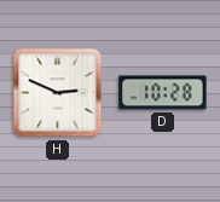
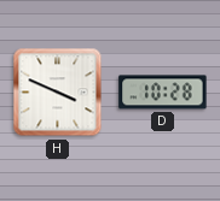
H: 2:49 -> 3:49 (58, 93)
